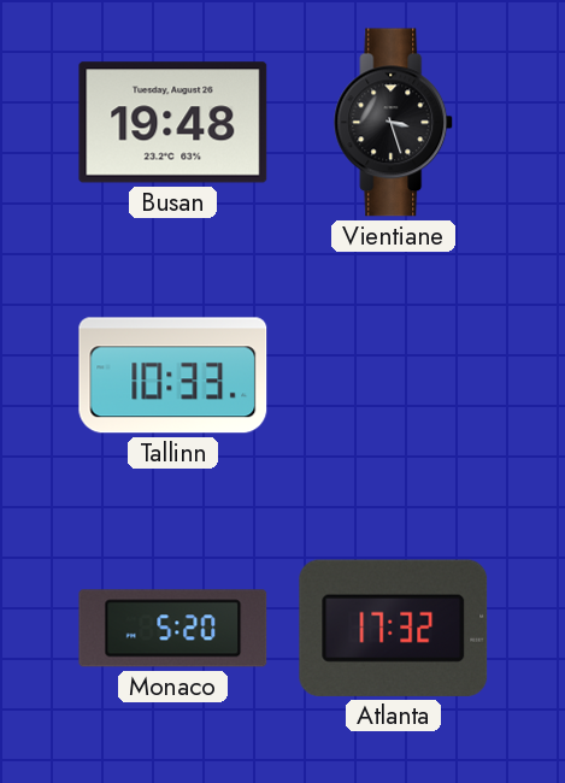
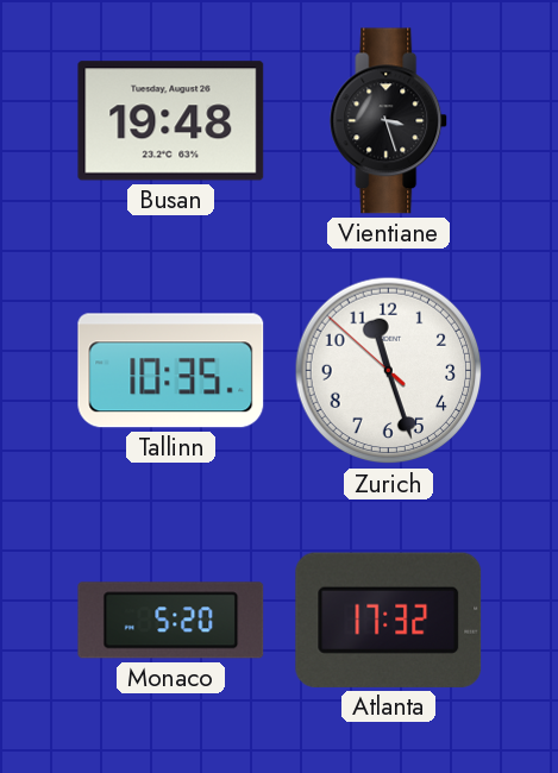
Tallinn: 10:33 -> 10:35 (171, 371)
Zurich: none -> 11:26 (389, 371)
